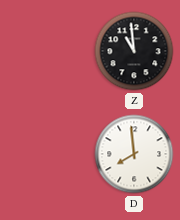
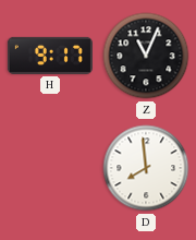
H: none -> 9:17 (50, 56)
Z: 10:59 -> 11:04 (146, 56)
